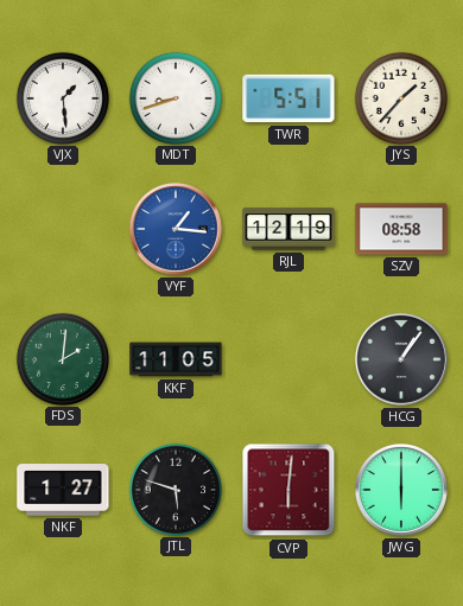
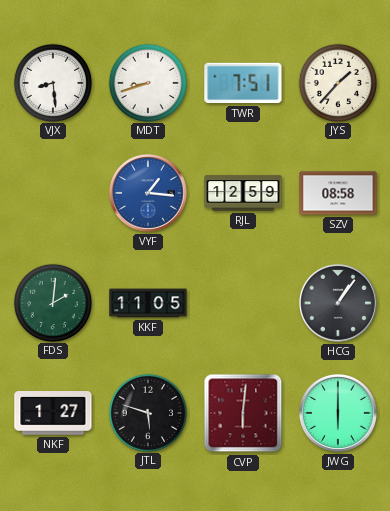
VJX: 1:29 -> 8:29 (52, 82)
TWR: 5:51 -> 7:51 (243, 83)
RJL: 12:19 -> 12:59 (243, 193)
